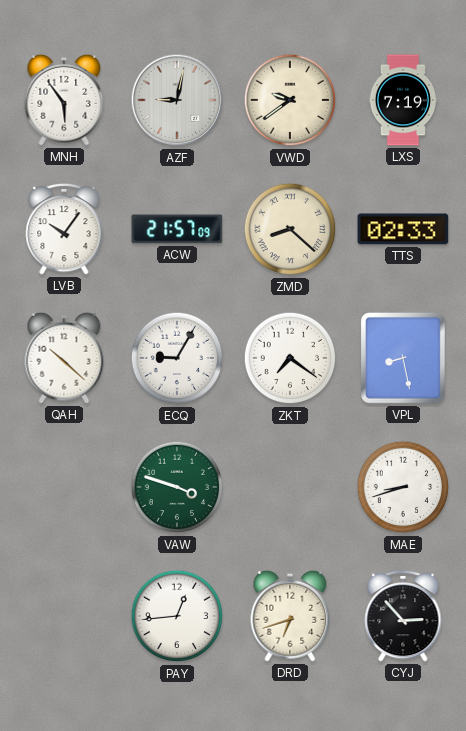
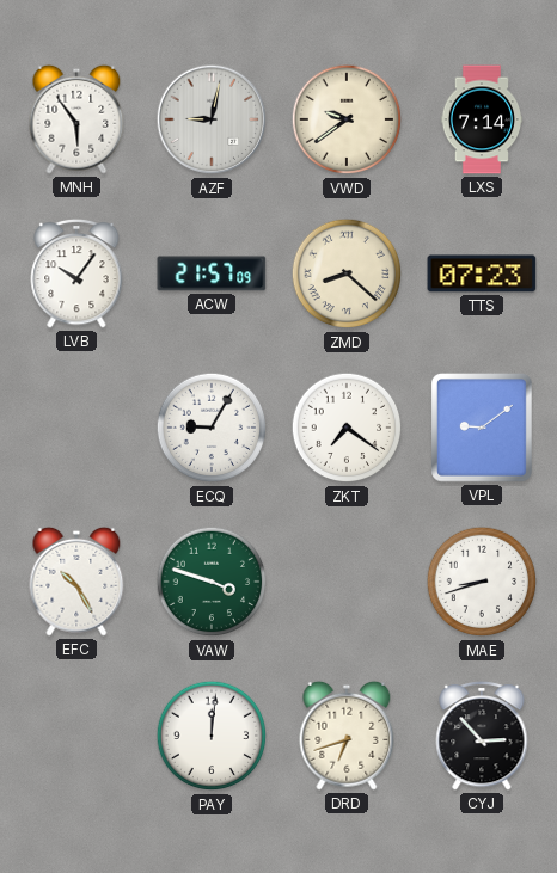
LXS: 7:19 -> 7:14 (481, 119)
TTS: 02:33 -> 07:23 (482, 273)
QAH: 10:22 -> none (64, 358)
VPL: 8:28 -> 9:09 (483, 429)
EFC: none -> 10:25 (76, 582)
PAY: 12:44 -> 12:01 (212, 736)
